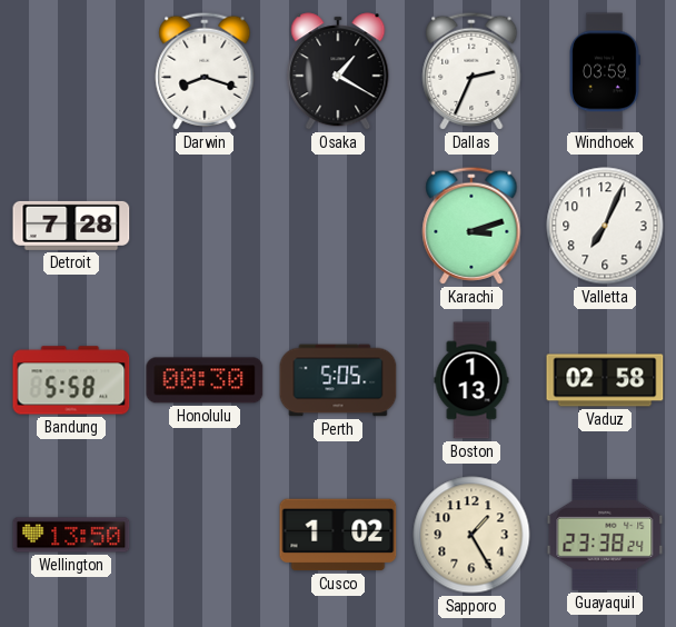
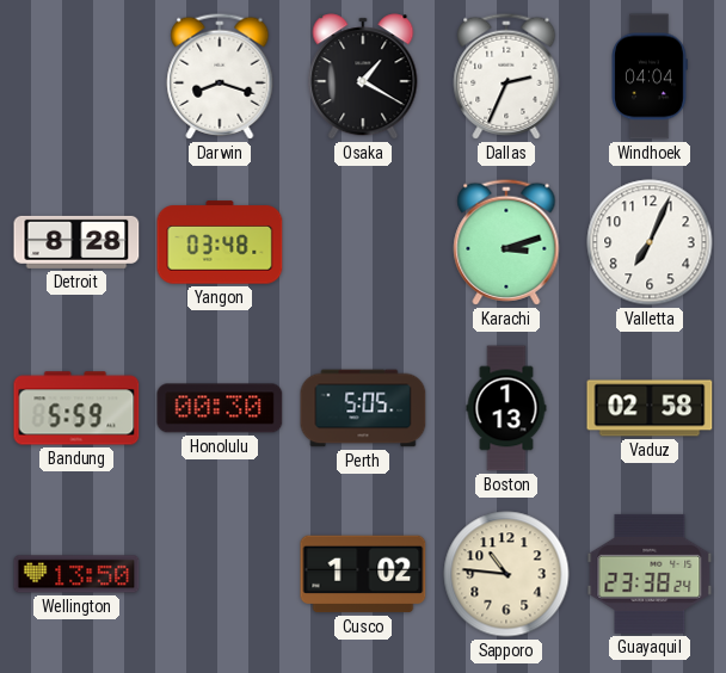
Windhoek: 03:59 -> 04:04 (650, 76)
Detroit: 7:28 -> 8:28 (76, 242)
Yangon: none -> 03:48 (220, 242)
Bandung: 5:58 -> 5:59 (76, 408)
Sapporo: 1:25 -> 10:46 (506, 574)
